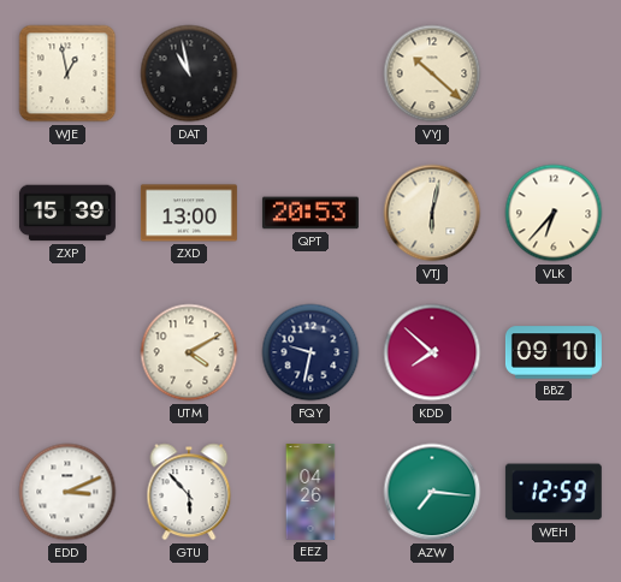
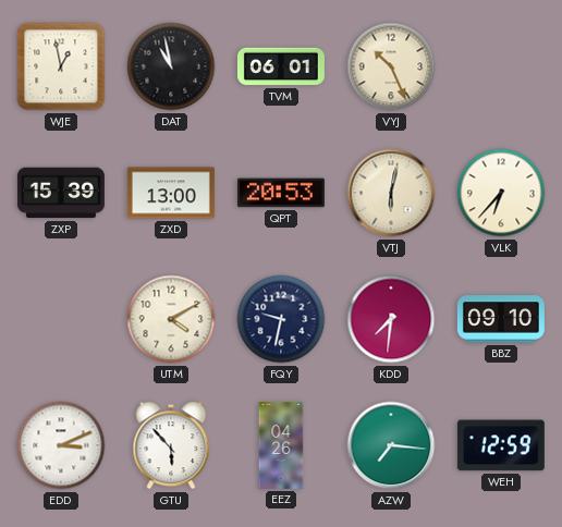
TVM: none -> 06:01 (281, 66)
VYJ: 10:22 -> 10:26 (391, 66)
KDD: 7:52 -> 7:31 (391, 319)
